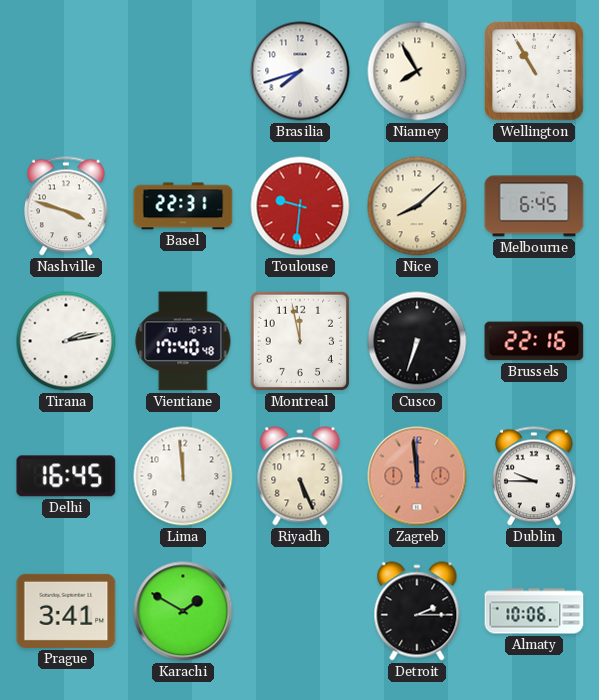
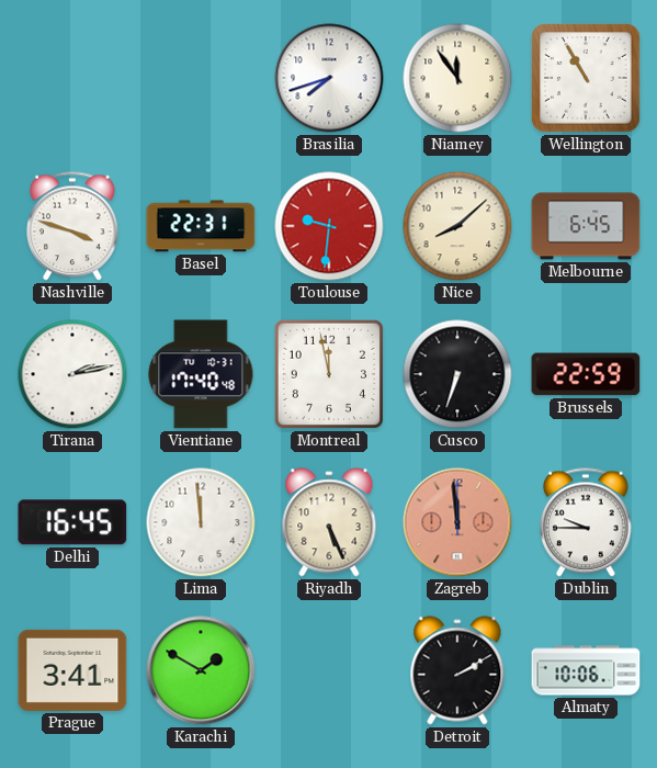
Niamey: 7:55 -> 11:54 (457, 78)
Brussels: 22:16 -> 22:59 (586, 374)
Detroit: 2:15 -> 2:10 (457, 670)
